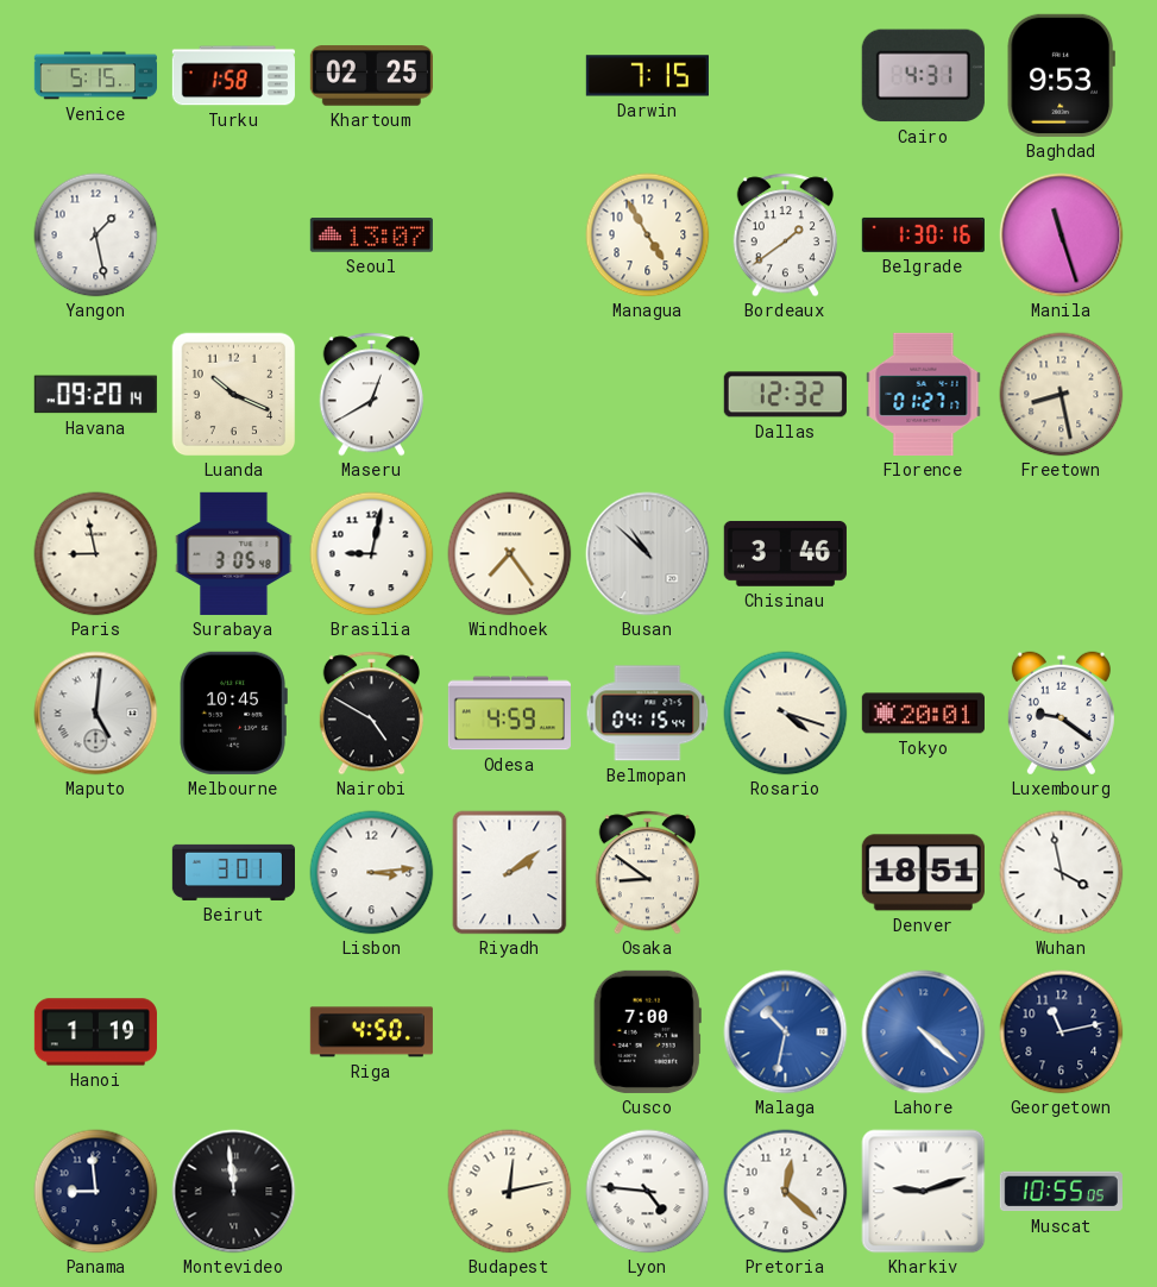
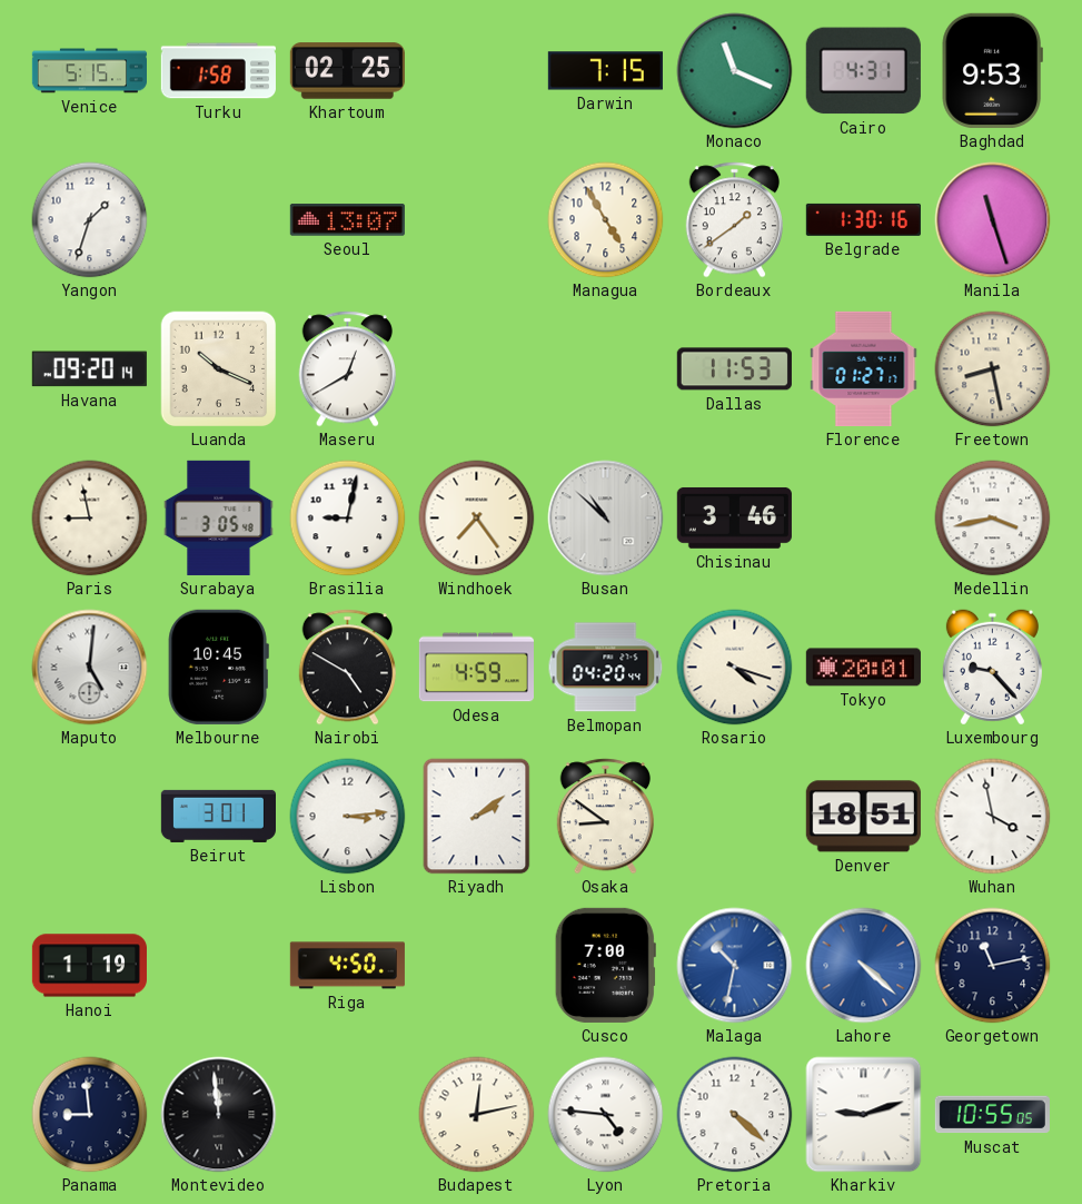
Monaco: none -> 11:19 (735, 71)
Yangon: 1:28 -> 1:33 (90, 220)
Dallas: 12:32 -> 11:53 (734, 369)
Medellin: none -> 3:43 (993, 519)
Belmopan: 04:15 -> 04:20 (606, 668)
Luxembourg: 9:21 -> 9:23 (992, 668)
Pretoria: 12:22 -> 4:22 (735, 1115)
